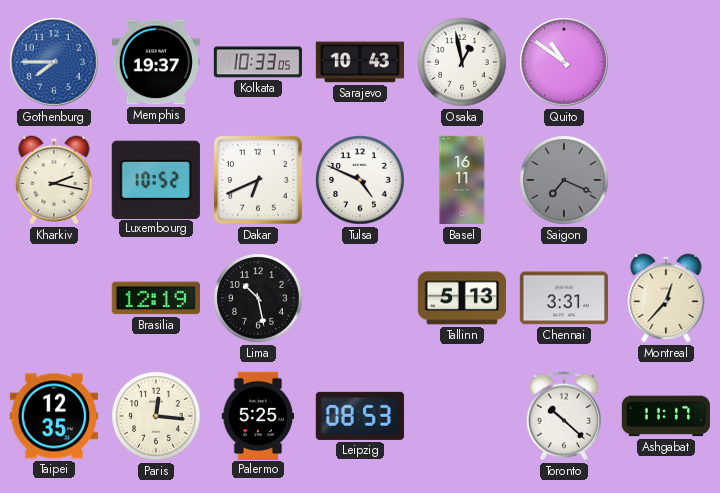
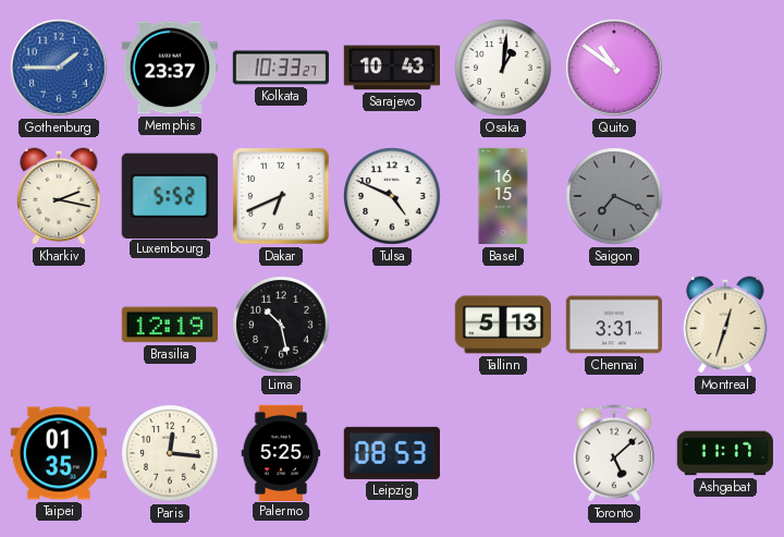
Gothenburg: 7:45 -> 1:45 (59, 68)
Memphis: 19:37 -> 23:37 (170, 68)
Kolkata: 10:33:05 -> 10:33:27 (281, 68)
Osaka: 12:58 -> 1:01 (503, 68)
Luxembourg: 10:52 -> 5:52 (170, 195)
Basel: 16:11 -> 16:15 (503, 196)
Montreal: 12:37 -> 12:33 (725, 325)
Taipei: 12:35 -> 01:35 (58, 453)
Toronto: 10:22 -> 5:08 (613, 453)
